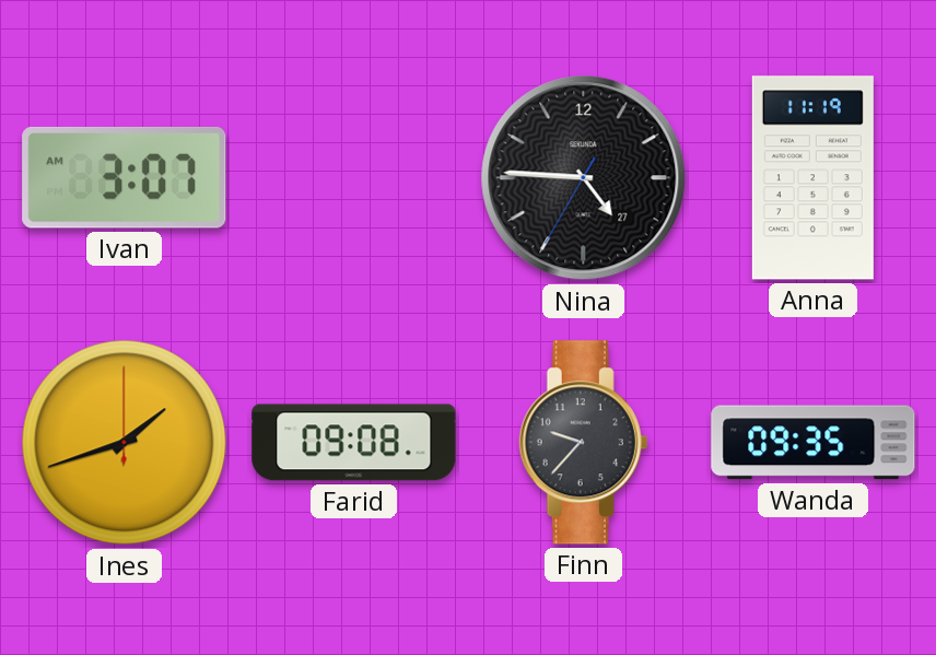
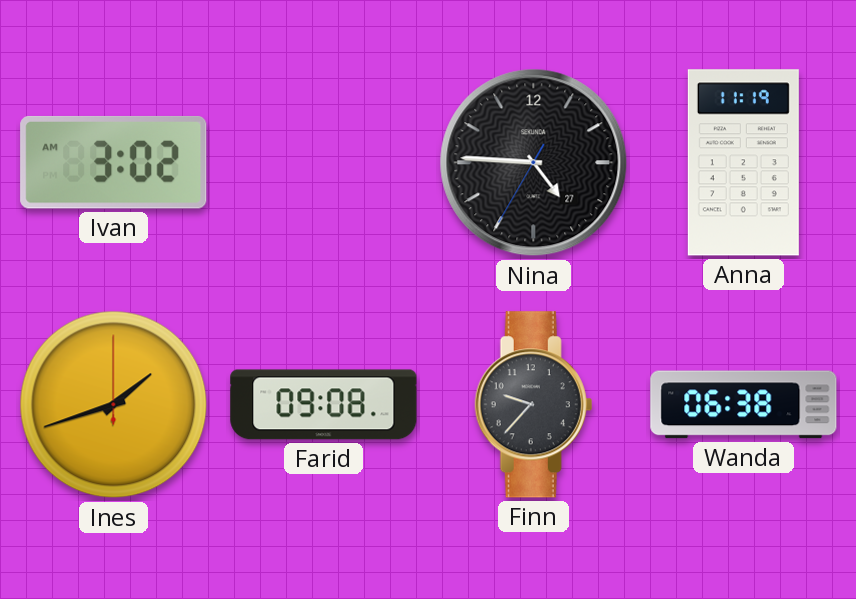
Ivan: 3:07 -> 3:02 (114, 162)
Wanda: 09:35 -> 06:38 (744, 405)
